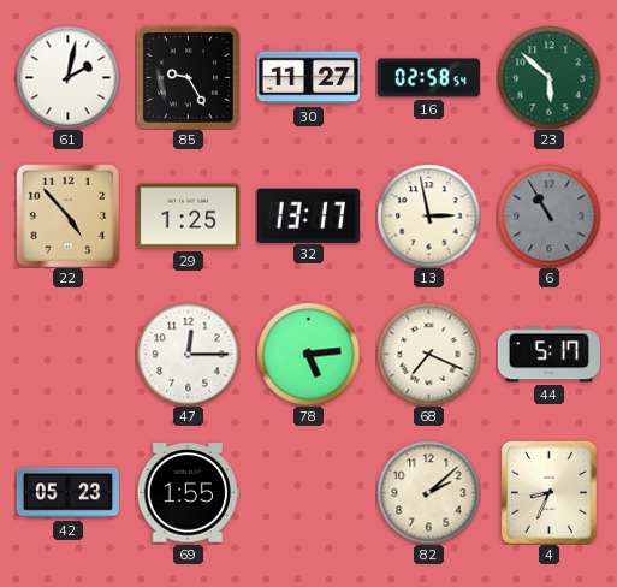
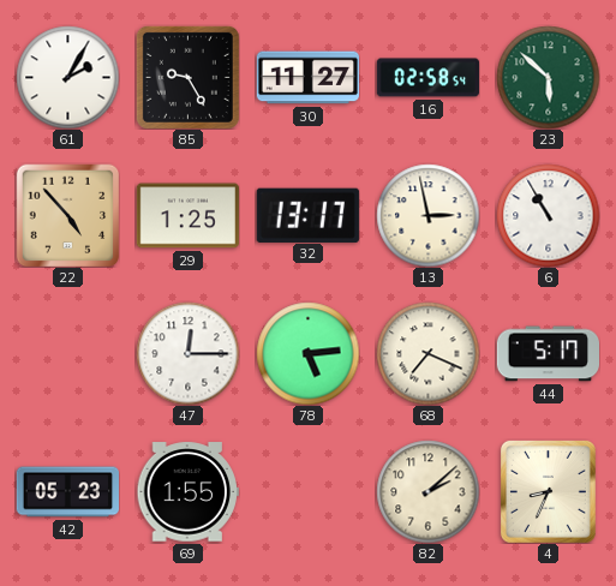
61: 2:02 -> 2:05 (67, 77)
6 dial: grey -> white (548, 215)
